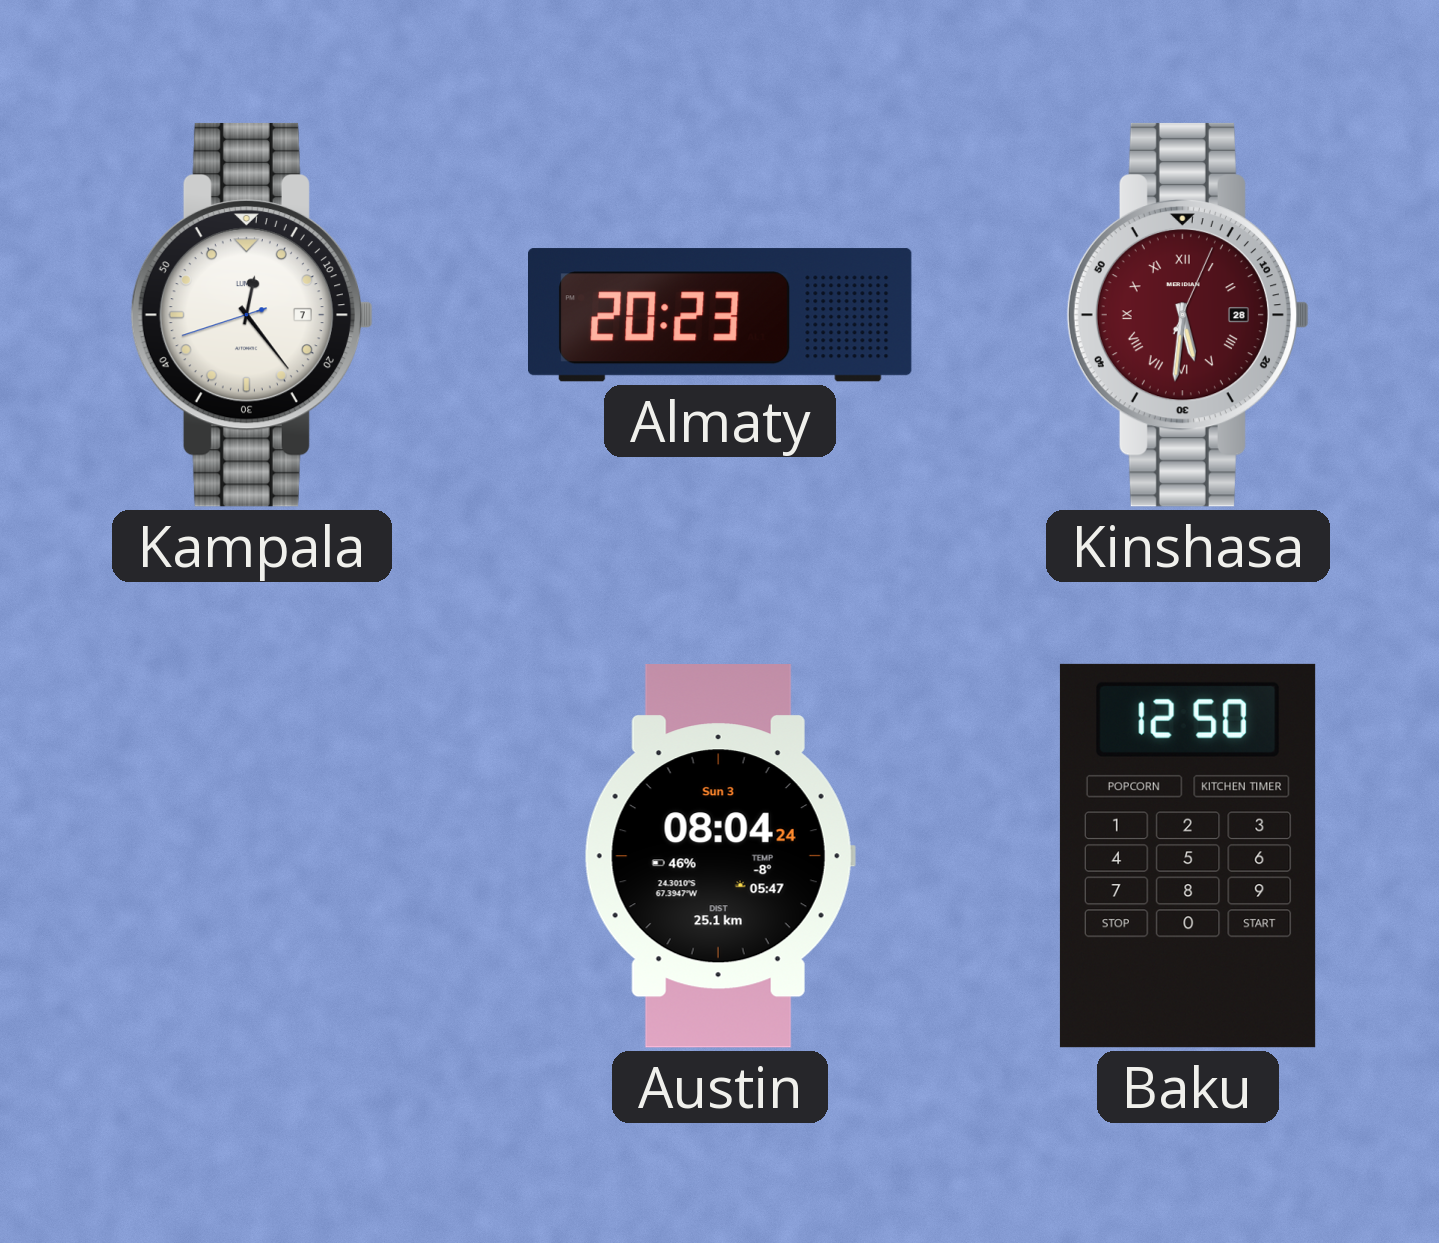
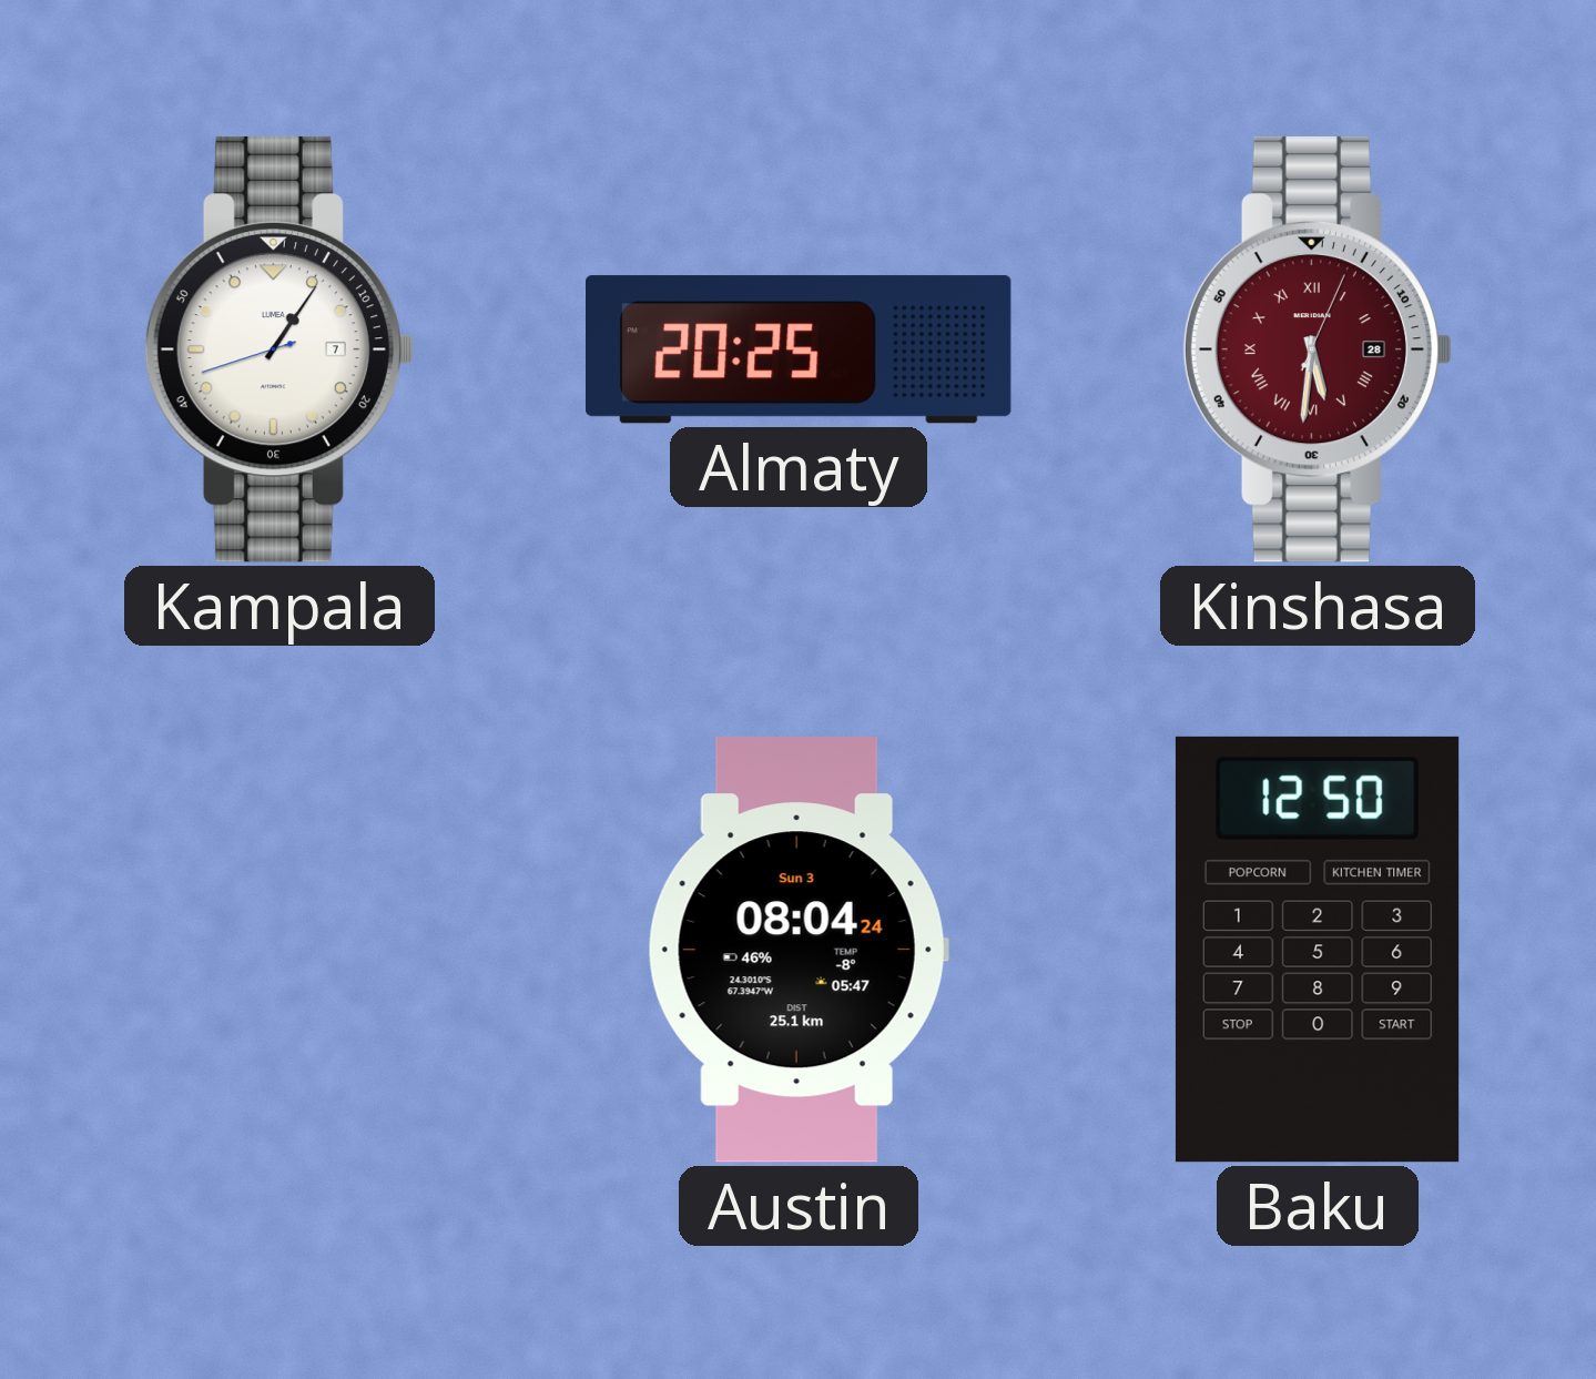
Kampala: 12:23 -> 1:05 (278, 349)
Almaty: 20:23 -> 20:25 (800, 349)
